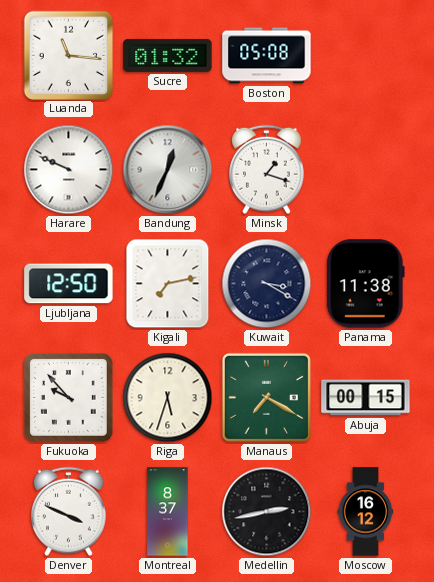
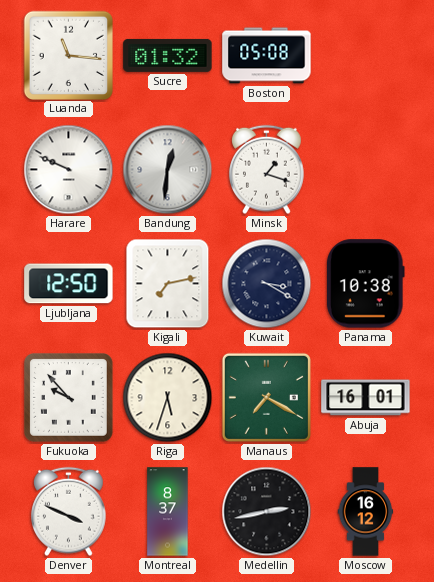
Bandung: 12:34 -> 12:31 (168, 170)
Panama: 11:38 -> 10:38 (366, 284)
Abuja: 00:15 -> 16:01 (366, 398)
